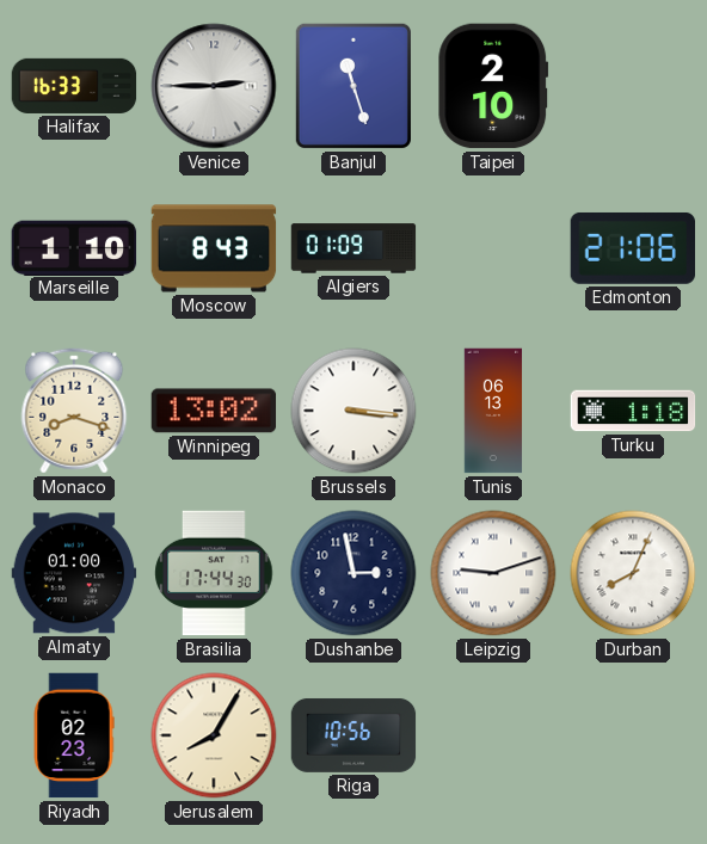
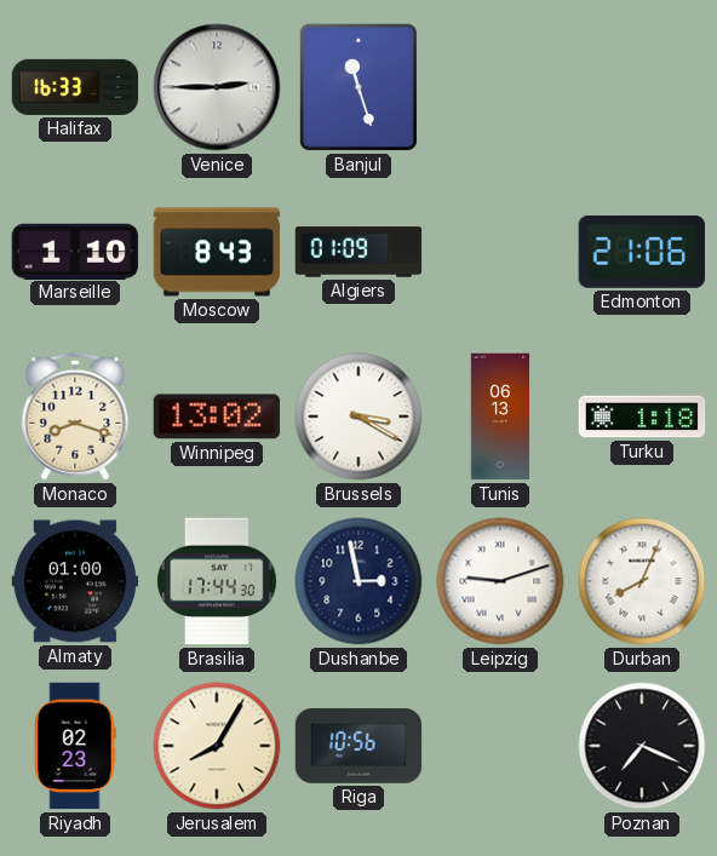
Taipei: 2:10 -> none (493, 86)
Brussels: 3:16 -> 3:20 (358, 416)
Poznan: none -> 7:19 (642, 746)
